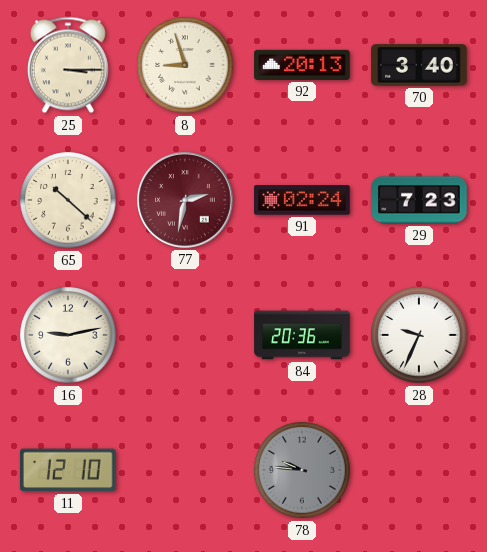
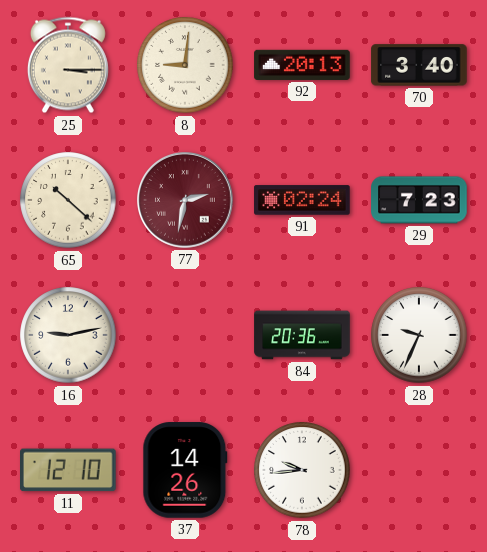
8: 8:57 -> 9:01 (185, 65)
37: none -> 14:26 (185, 470)
78: 9:46 -> 9:44 (302, 470)
78 dial: grey -> white (302, 470)
